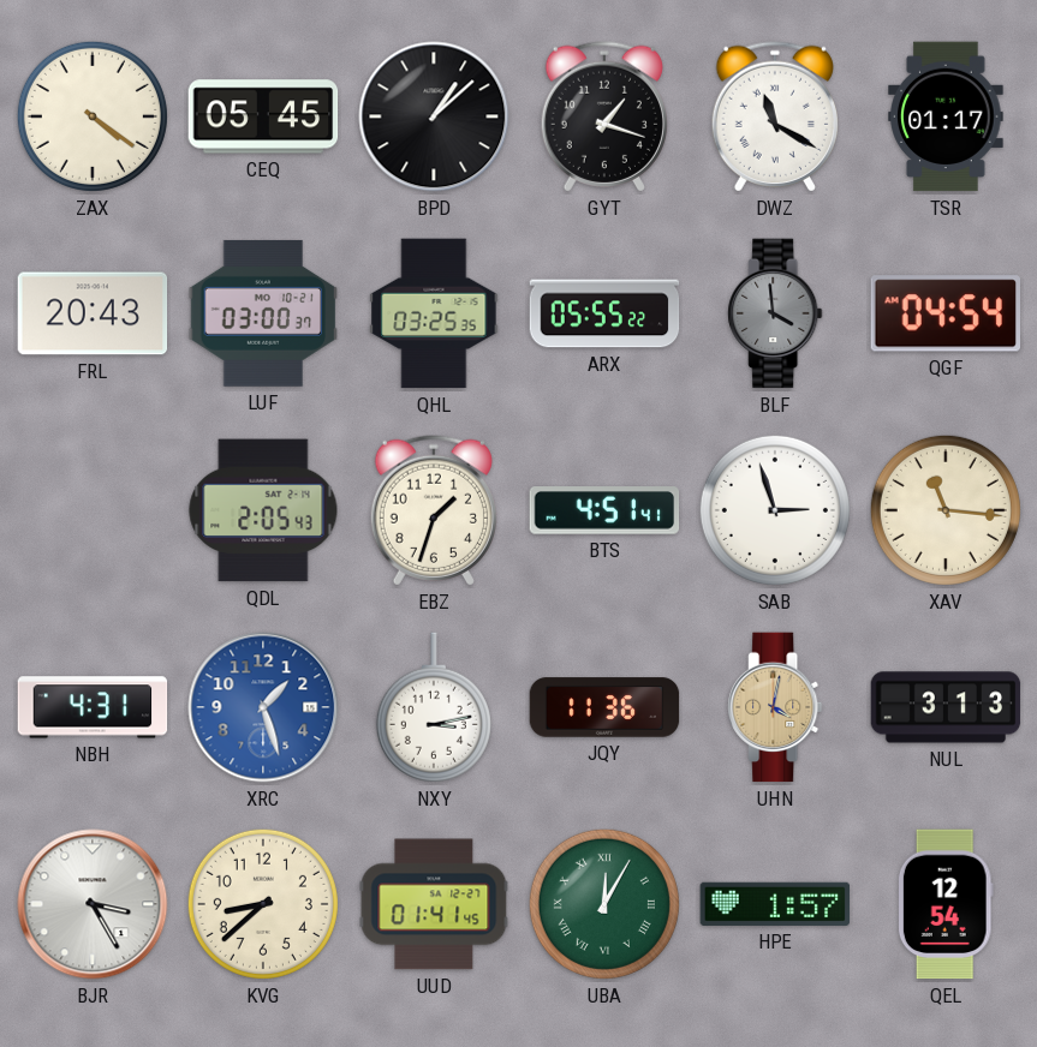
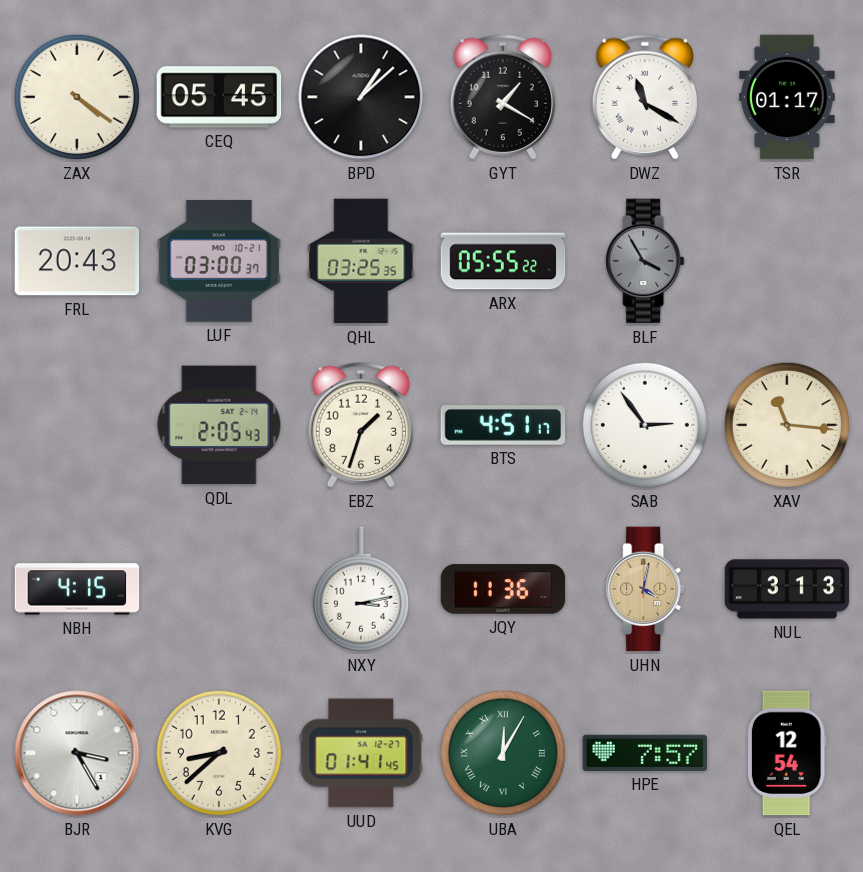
GYT: 1:18 -> 1:20 (503, 97)
BLF: 3:59 -> 3:55 (645, 261)
QGF: 04:54 -> none (944, 313)
BTS: 4:51:41 -> 4:51:17 (503, 425)
SAB: 2:57 -> 2:54 (645, 425)
NBH: 4:31 -> 4:15 (77, 589)
XRC: 1:27 -> none (263, 707)
HPE: 1:57 -> 7:57 (645, 753)
